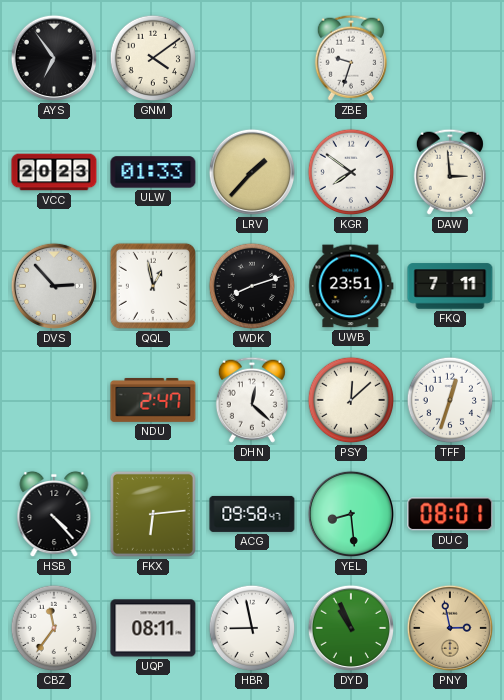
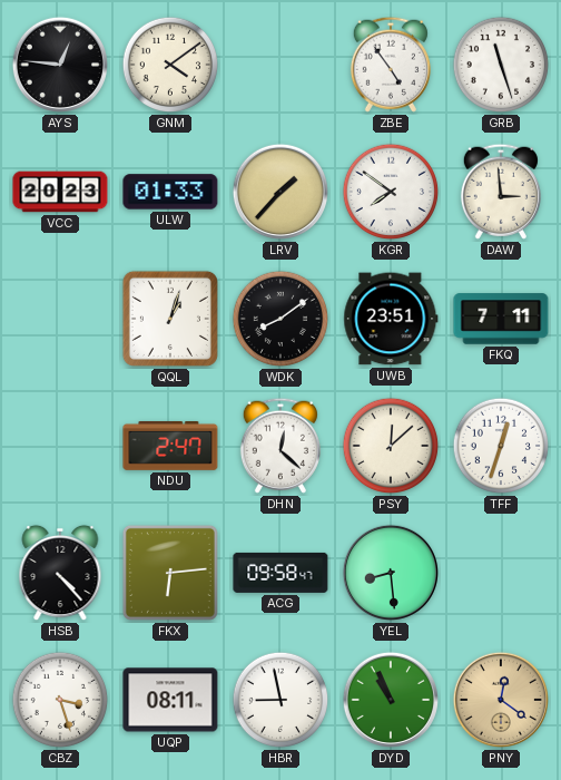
AYS: 6:54 -> 12:46 (60, 65)
ZBE: 9:33 -> 4:54 (391, 65)
GRB: none -> 11:27 (501, 65)
DVS: 2:53 -> none (54, 286)
QQL: 12:58 -> 1:03 (170, 319)
WDK: 8:12 -> 8:09 (280, 319)
DUC: 08:01 -> none (450, 514)
CBZ: 11:36 -> 3:27 (60, 700)
PNY: 2:58 -> 12:21 (501, 700)
